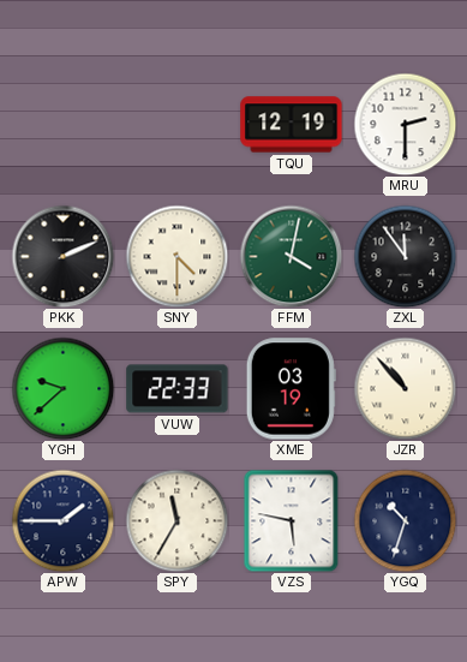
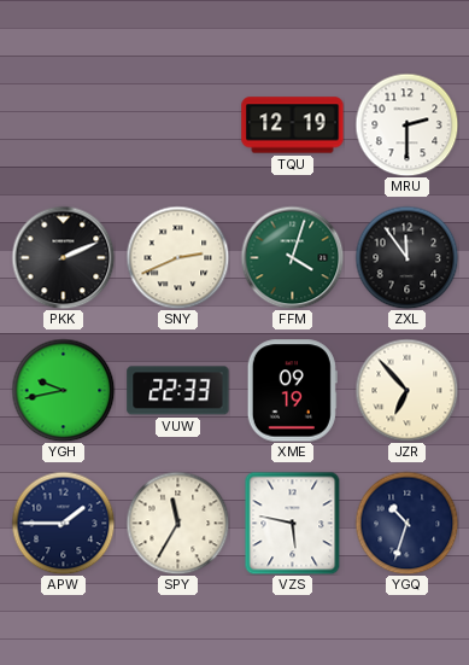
SNY: 4:30 -> 2:41 (177, 257)
FFM: 4:02 -> 4:03 (292, 257)
YGH: 9:38 -> 9:43 (63, 390)
XME: 03:19 -> 09:19 (292, 391)
JZR: 10:53 -> 6:53 (406, 390)
